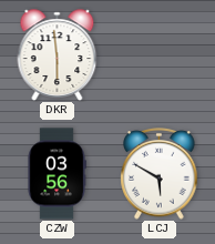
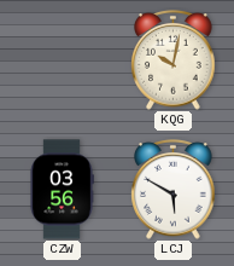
DKR: 5:59 -> none (58, 55)
KQG: none -> 10:02 (174, 60)
